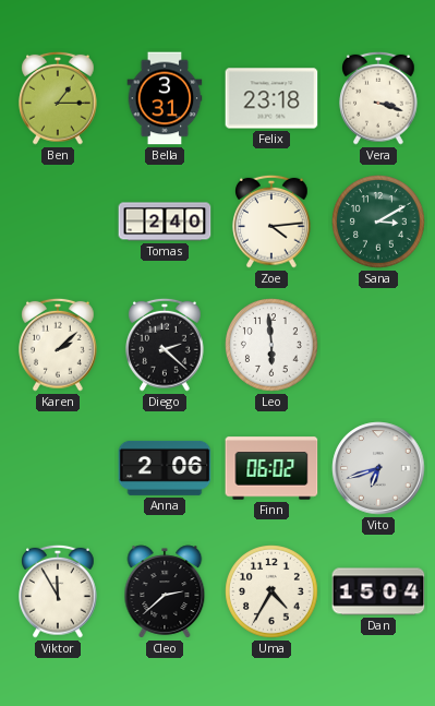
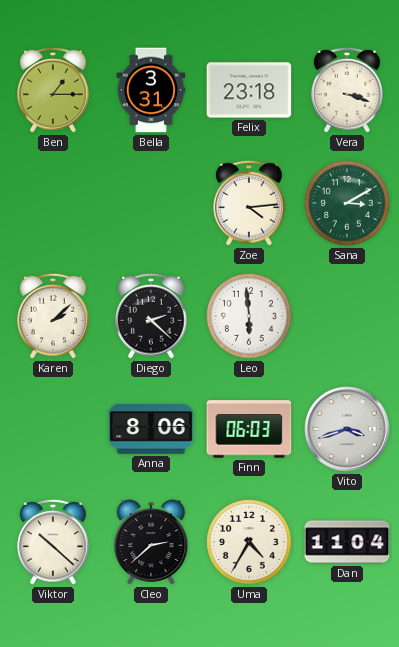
Tomas: 2:40 -> none (165, 222)
Anna: 2:06 -> 8:06 (151, 429)
Finn: 06:02 -> 06:03 (249, 429)
Vito: 6:42 -> 3:42 (347, 429)
Viktor: 11:55 -> 10:22 (53, 542)
Dan: 15:04 -> 11:04 (347, 542)
